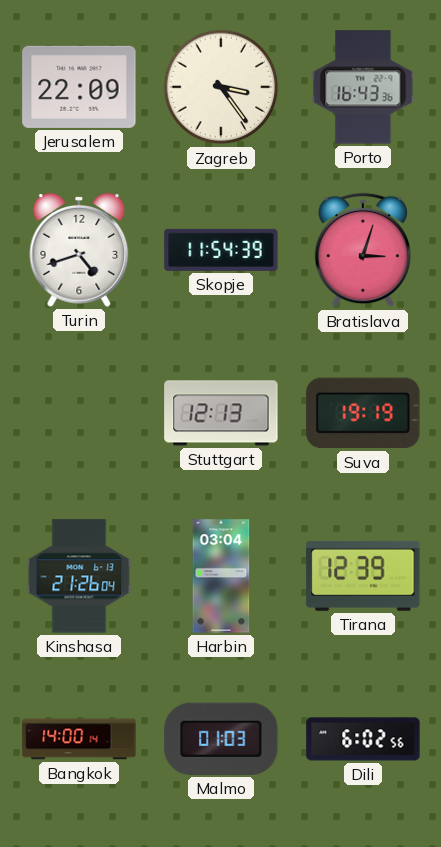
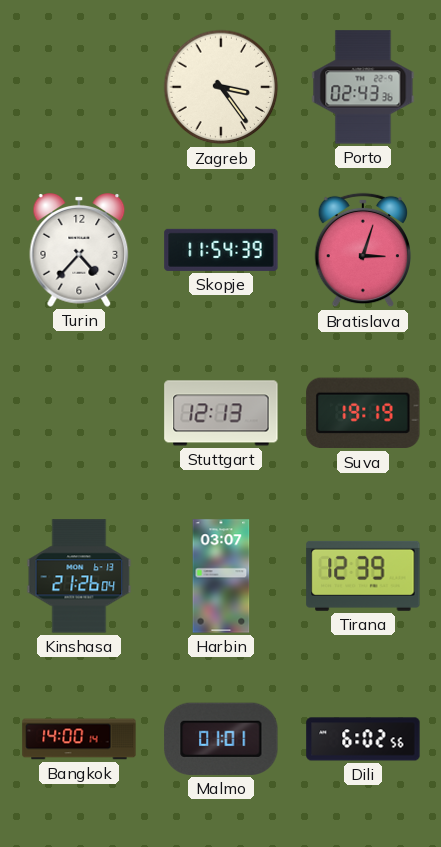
Jerusalem: 22:09 -> none (79, 87)
Porto: 16:43 -> 02:43 (363, 87)
Turin: 4:42 -> 4:37 (79, 250)
Harbin: 03:04 -> 03:07 (221, 576)
Malmo: 01:03 -> 01:01 (221, 739)
